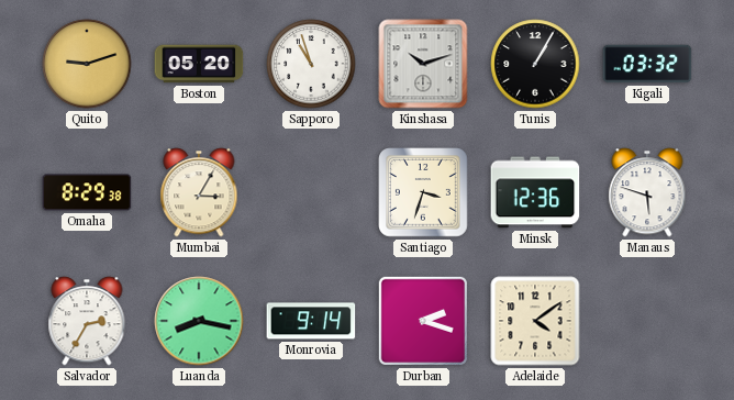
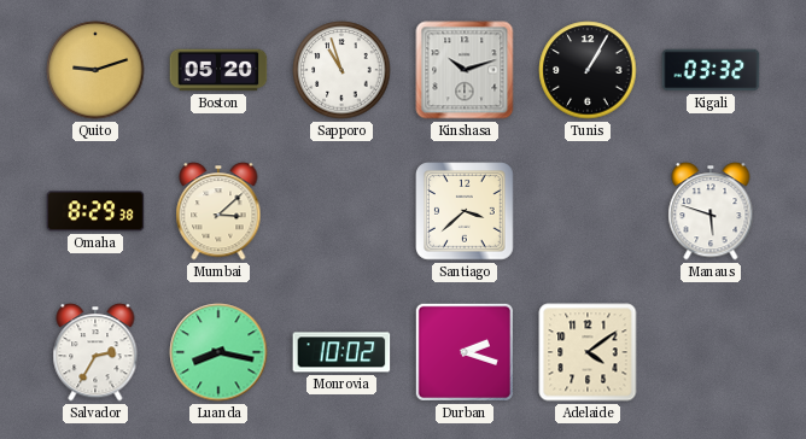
Mumbai: 3:05 -> 3:08 (218, 211)
Santiago: 3:33 -> 3:38 (465, 211)
Minsk: 12:36 -> none (535, 192)
Monrovia: 9:14 -> 10:02 (341, 352)
